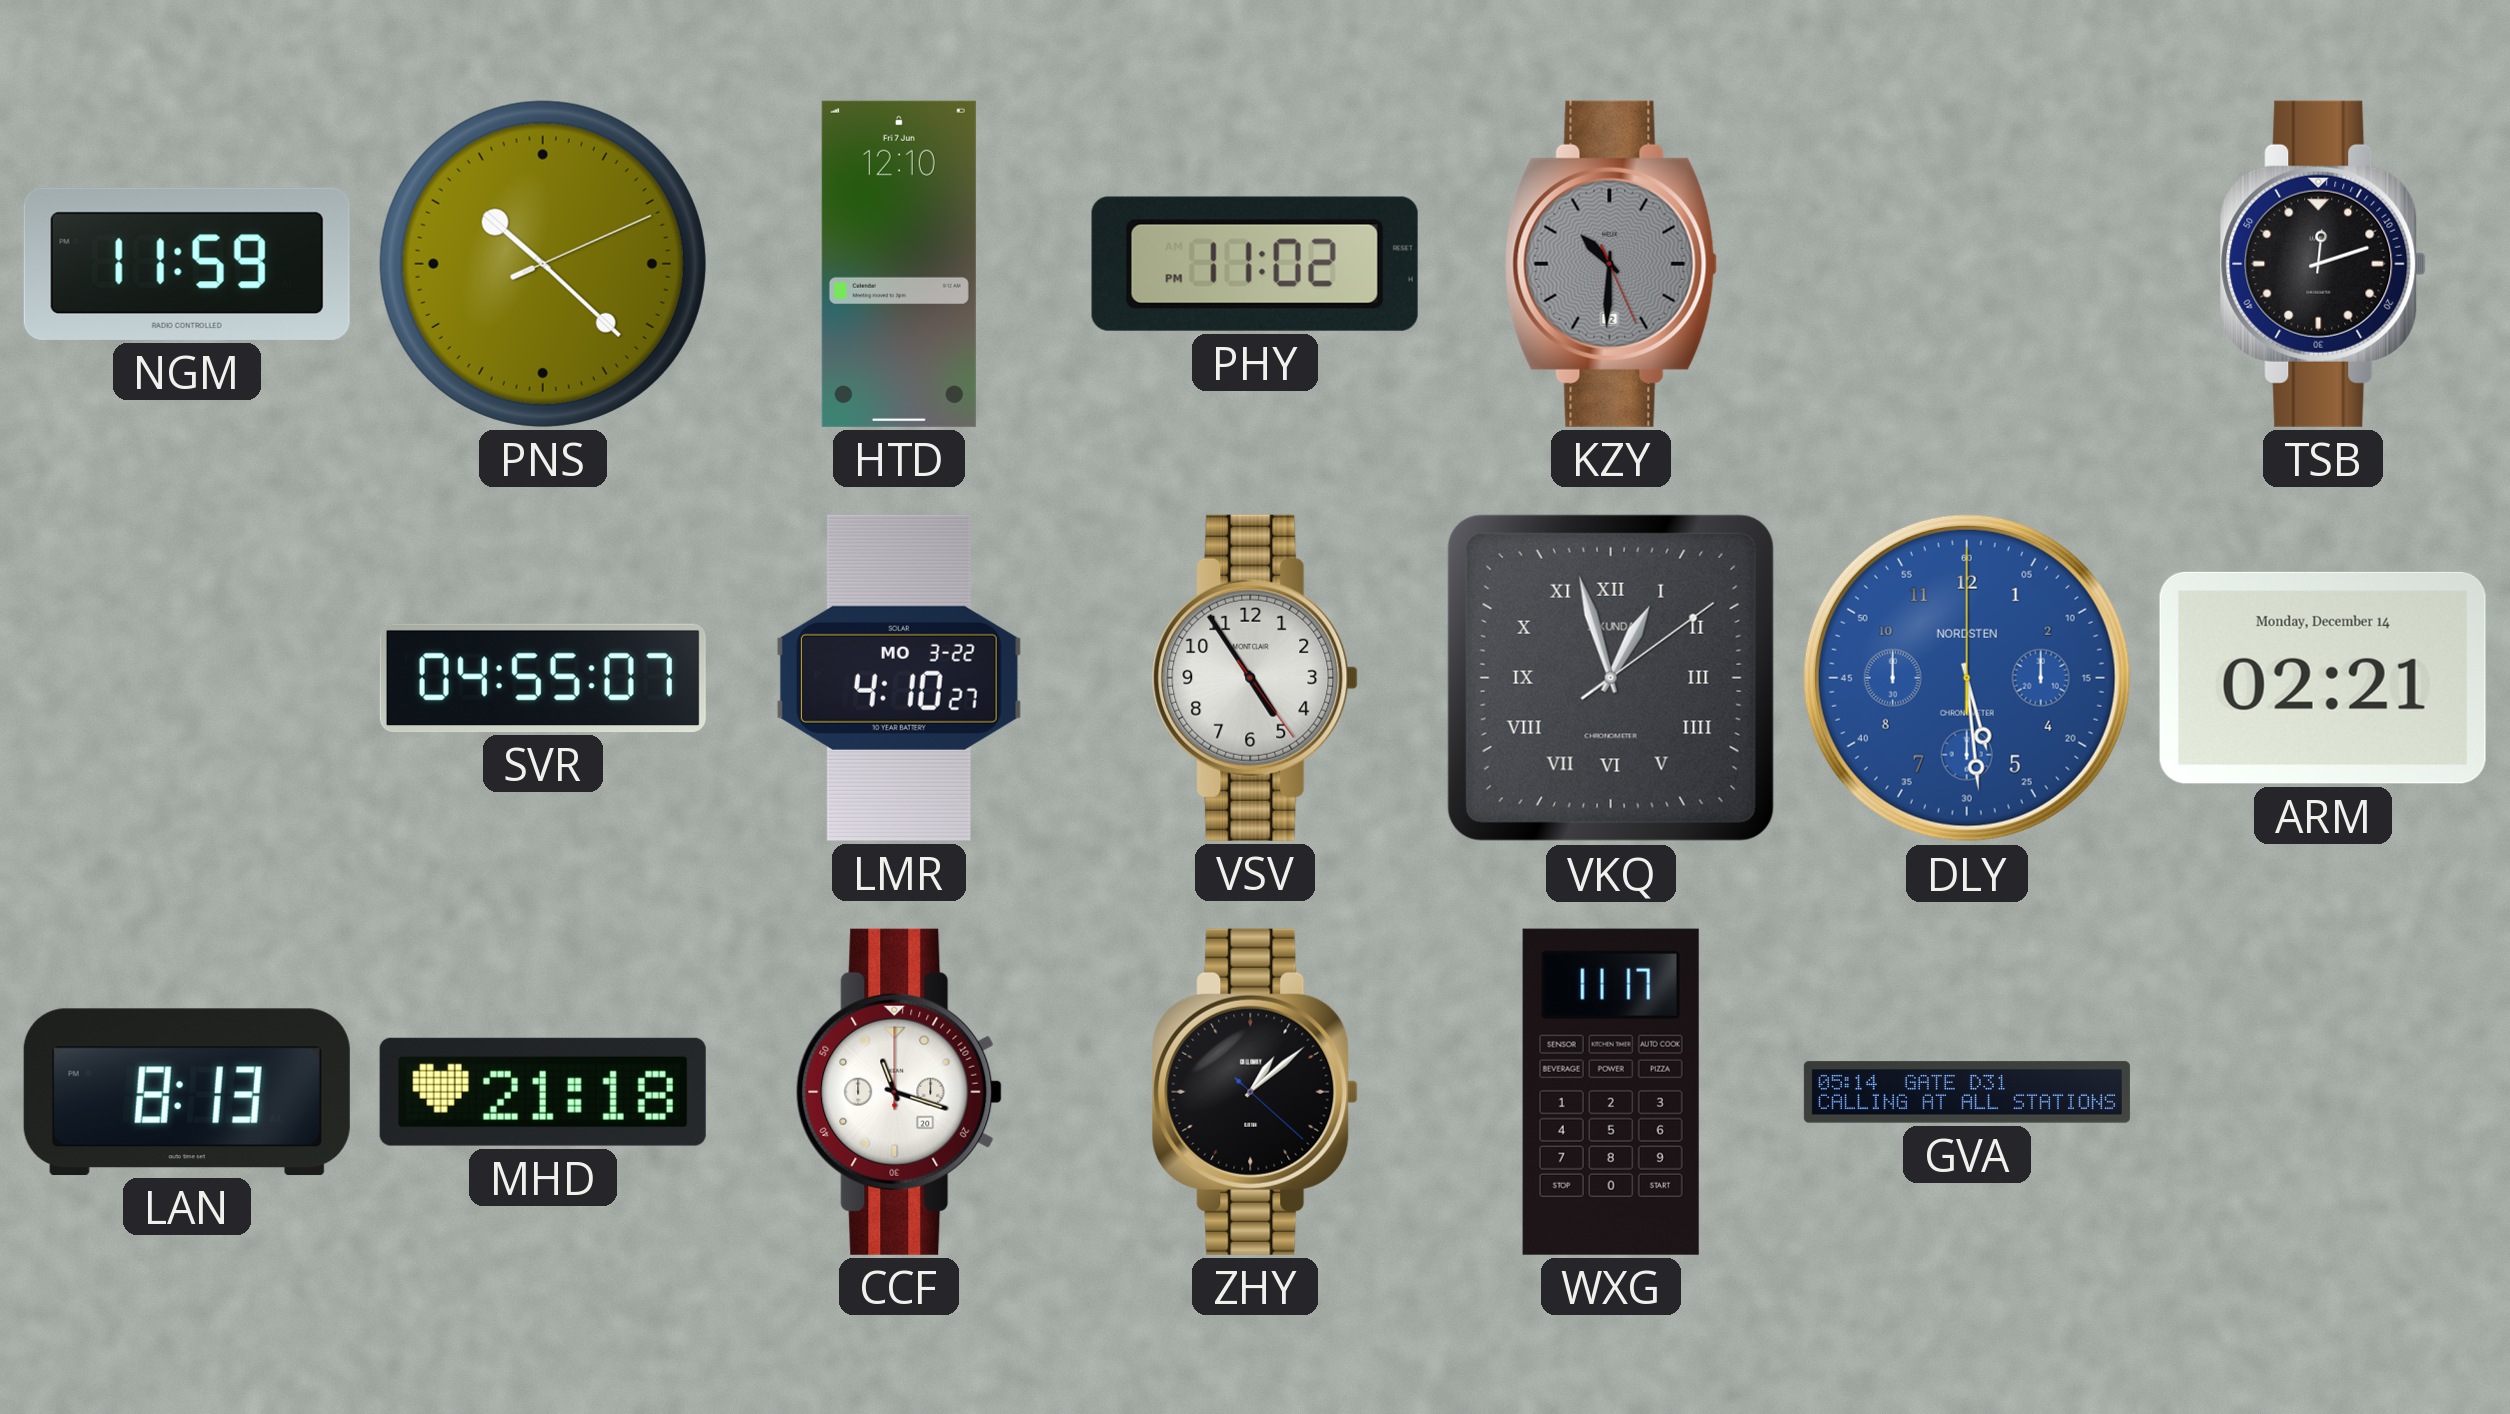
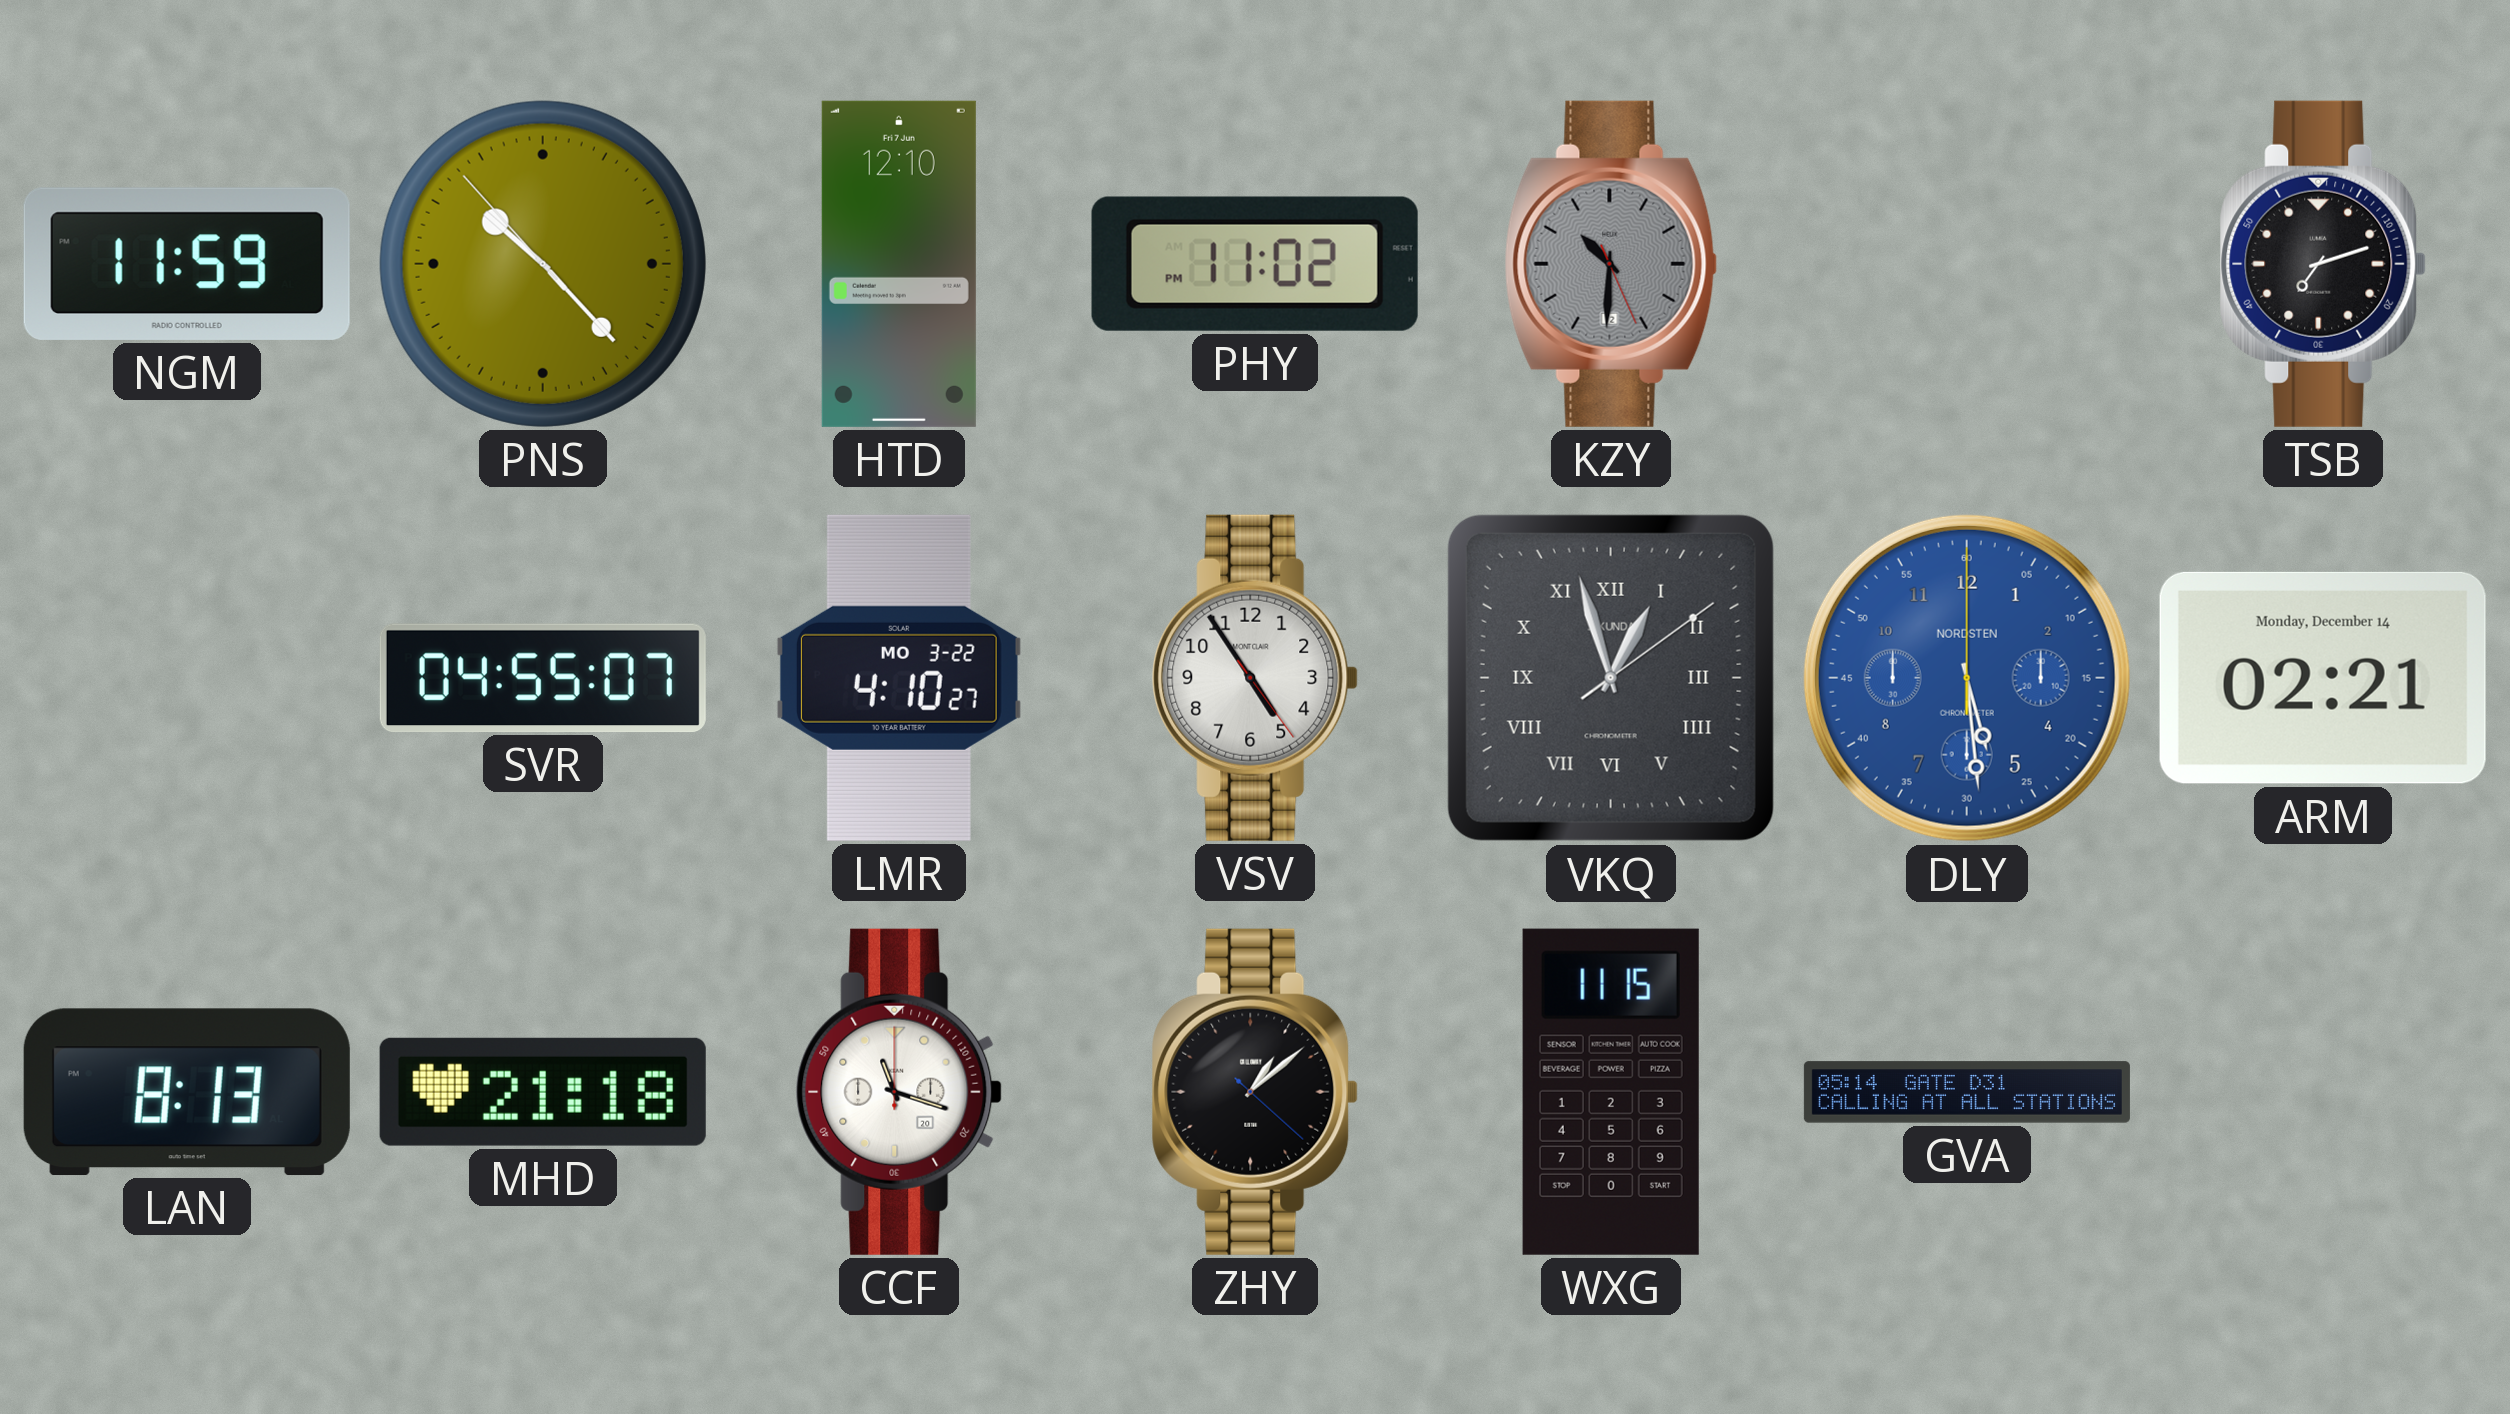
PNS: 10:22:11 -> 10:22:53 (543, 264)
TSB: 12:12 -> 7:12 (2323, 264)
WXG: 11:17 -> 11:15 (1611, 1092)
